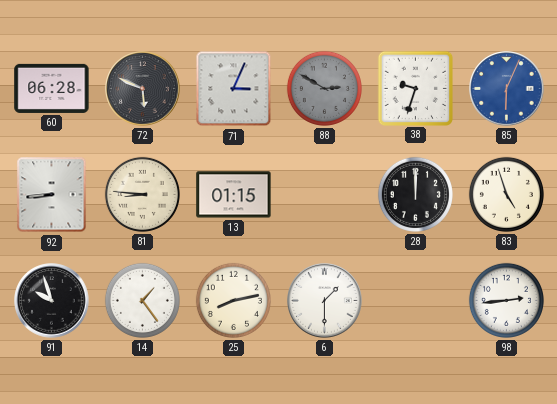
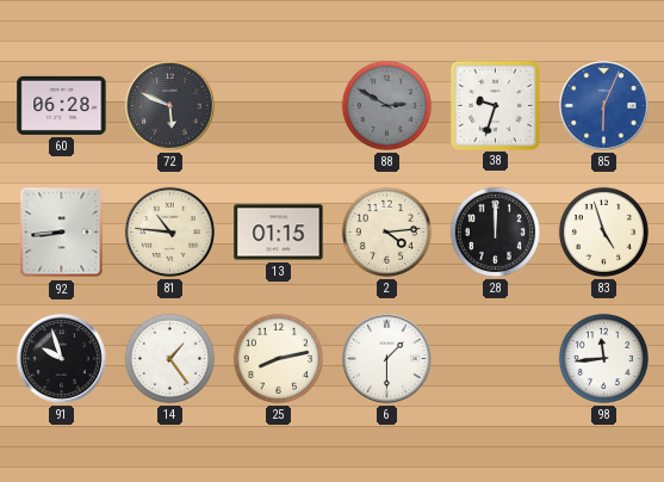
71: 3:04 -> none (234, 89)
81: 8:46 -> 10:46 (169, 231)
2: none -> 4:14 (386, 231)
98: 2:44 -> 11:44 (603, 358)
